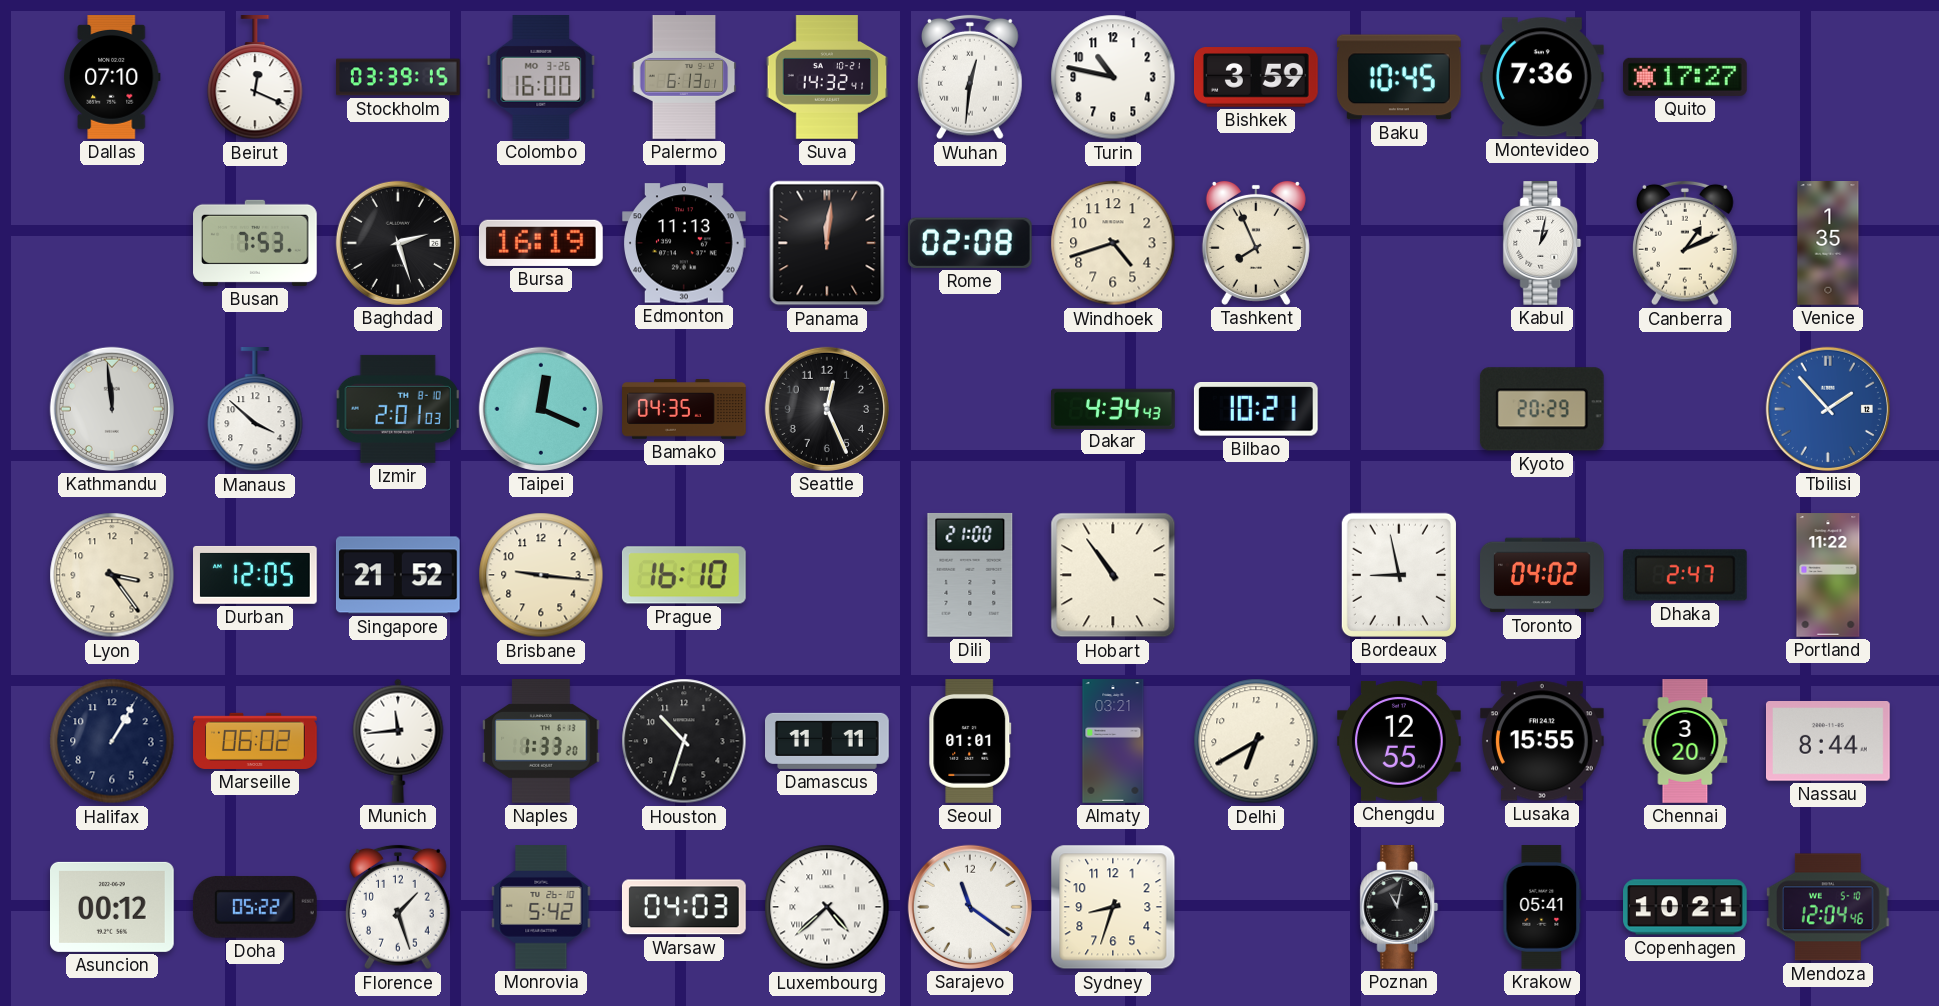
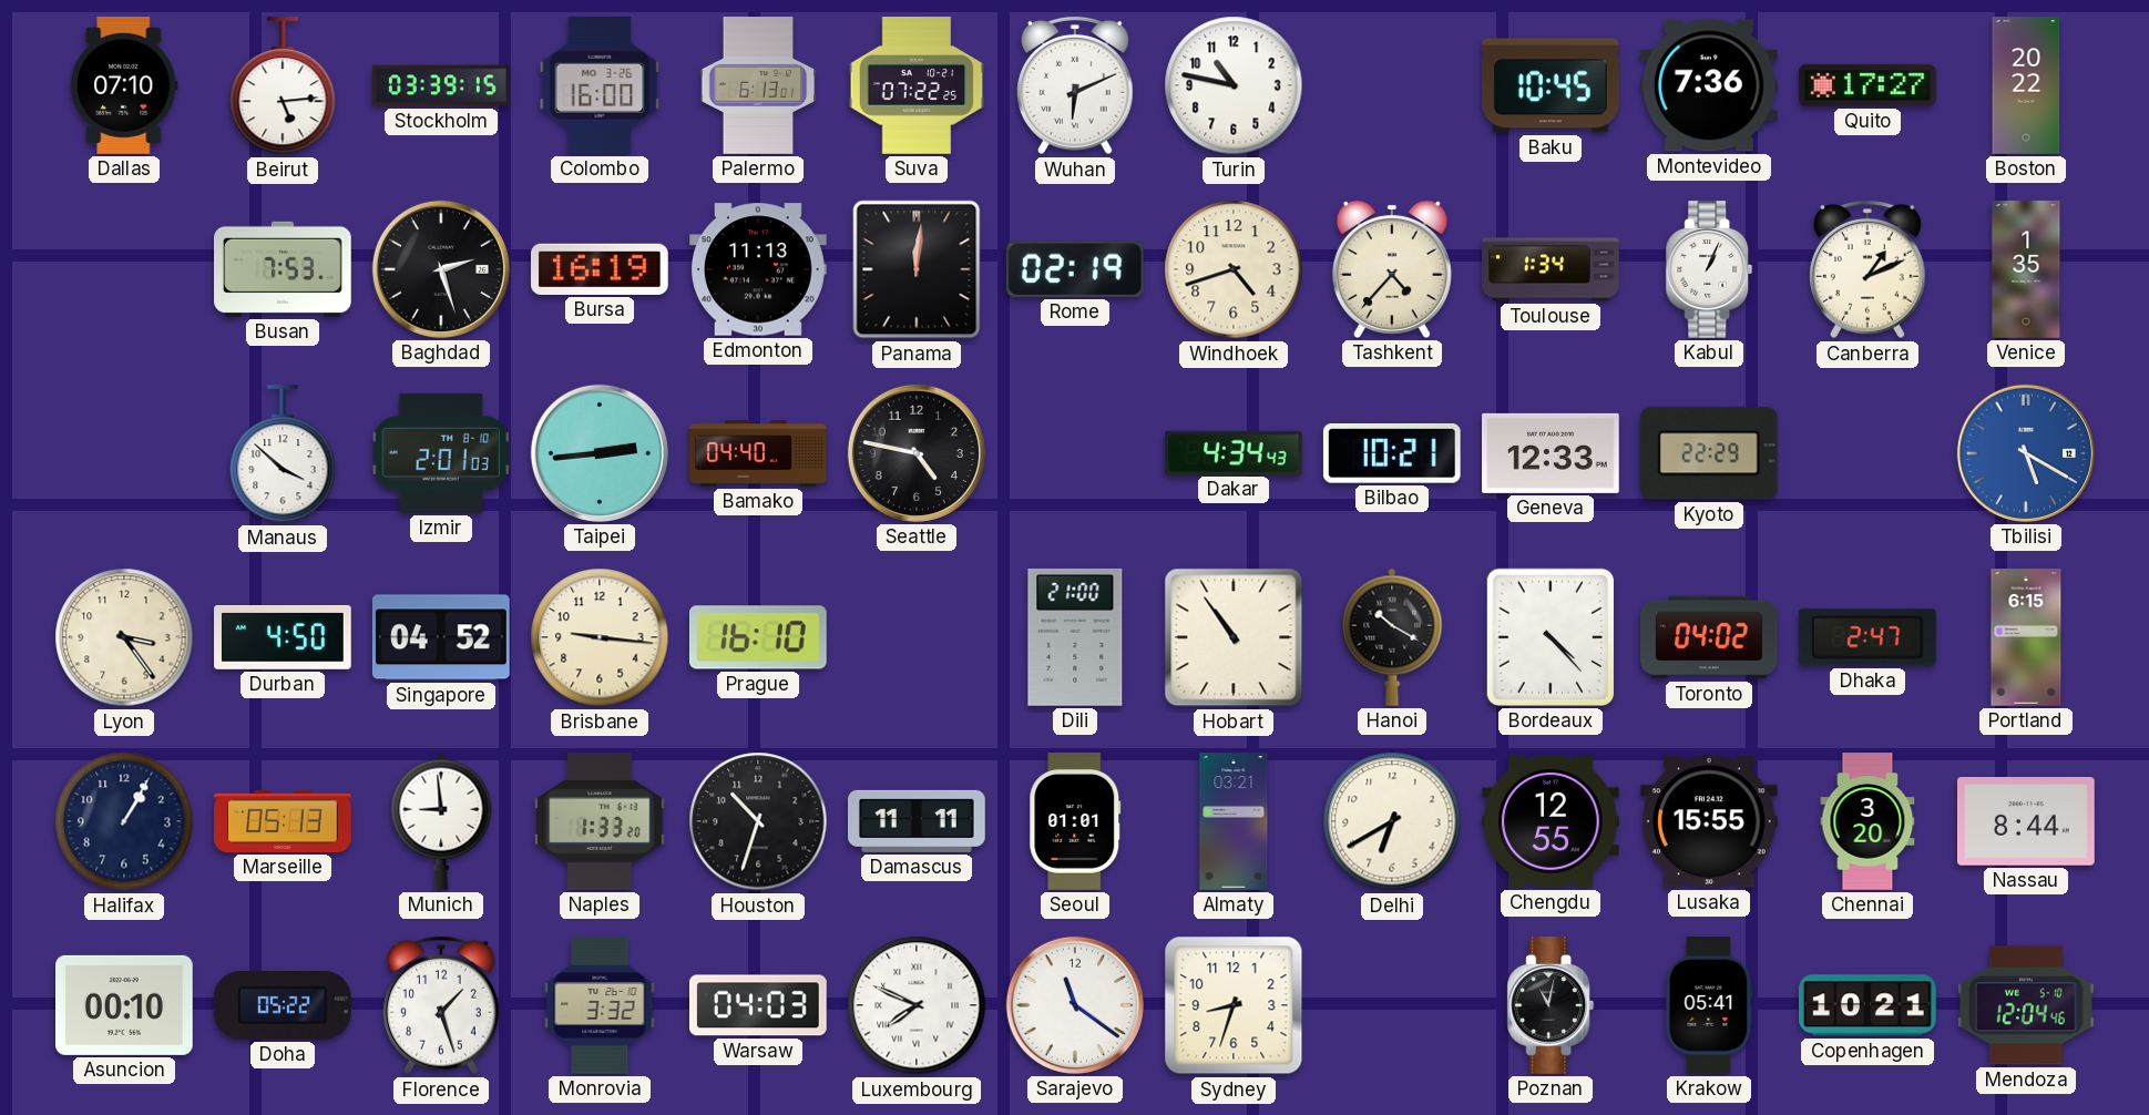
Beirut: 12:19 -> 5:14 (283, 86)
Suva: 14:32 -> 07:22 (917, 85)
Wuhan: 12:31 -> 6:11 (1076, 85)
Bishkek: 3:59 -> none (1257, 77)
Boston: none -> 20:22 (2026, 85)
Rome: 02:08 -> 02:19 (1075, 269)
Tashkent: 7:56 -> 4:37 (1392, 269)
Toulouse: none -> 1:34 (1551, 269)
Kabul: 1:02 -> 1:04 (1709, 270)
Kathmandu: 11:59 -> none (112, 409)
Taipei: 12:19 -> 2:44 (600, 453)
Bamako: 04:35 -> 04:40 (758, 453)
Seattle: 12:26 -> 4:47 (917, 453)
Geneva: none -> 12:33 (1552, 453)
Kyoto: 20:29 -> 22:29 (1709, 453)
Tbilisi: 1:53 -> 5:20 (2026, 453)
Durban: 12:05 -> 4:50 (284, 637)
Singapore: 21:52 -> 04:52 (441, 637)
Hanoi: none -> 10:20 (1392, 637)
Bordeaux: 8:58 -> 4:23 (1551, 637)
Portland: 11:22 -> 6:15 (2026, 637)
Marseille: 06:02 -> 05:13 (283, 821)
Munich: 11:44 -> 8:59 (441, 821)
Asuncion: 00:12 -> 00:10 (125, 1005)
Monrovia: 5:42 -> 3:32 (600, 1005)
Luxembourg: 4:38 -> 7:49 (917, 1005)
